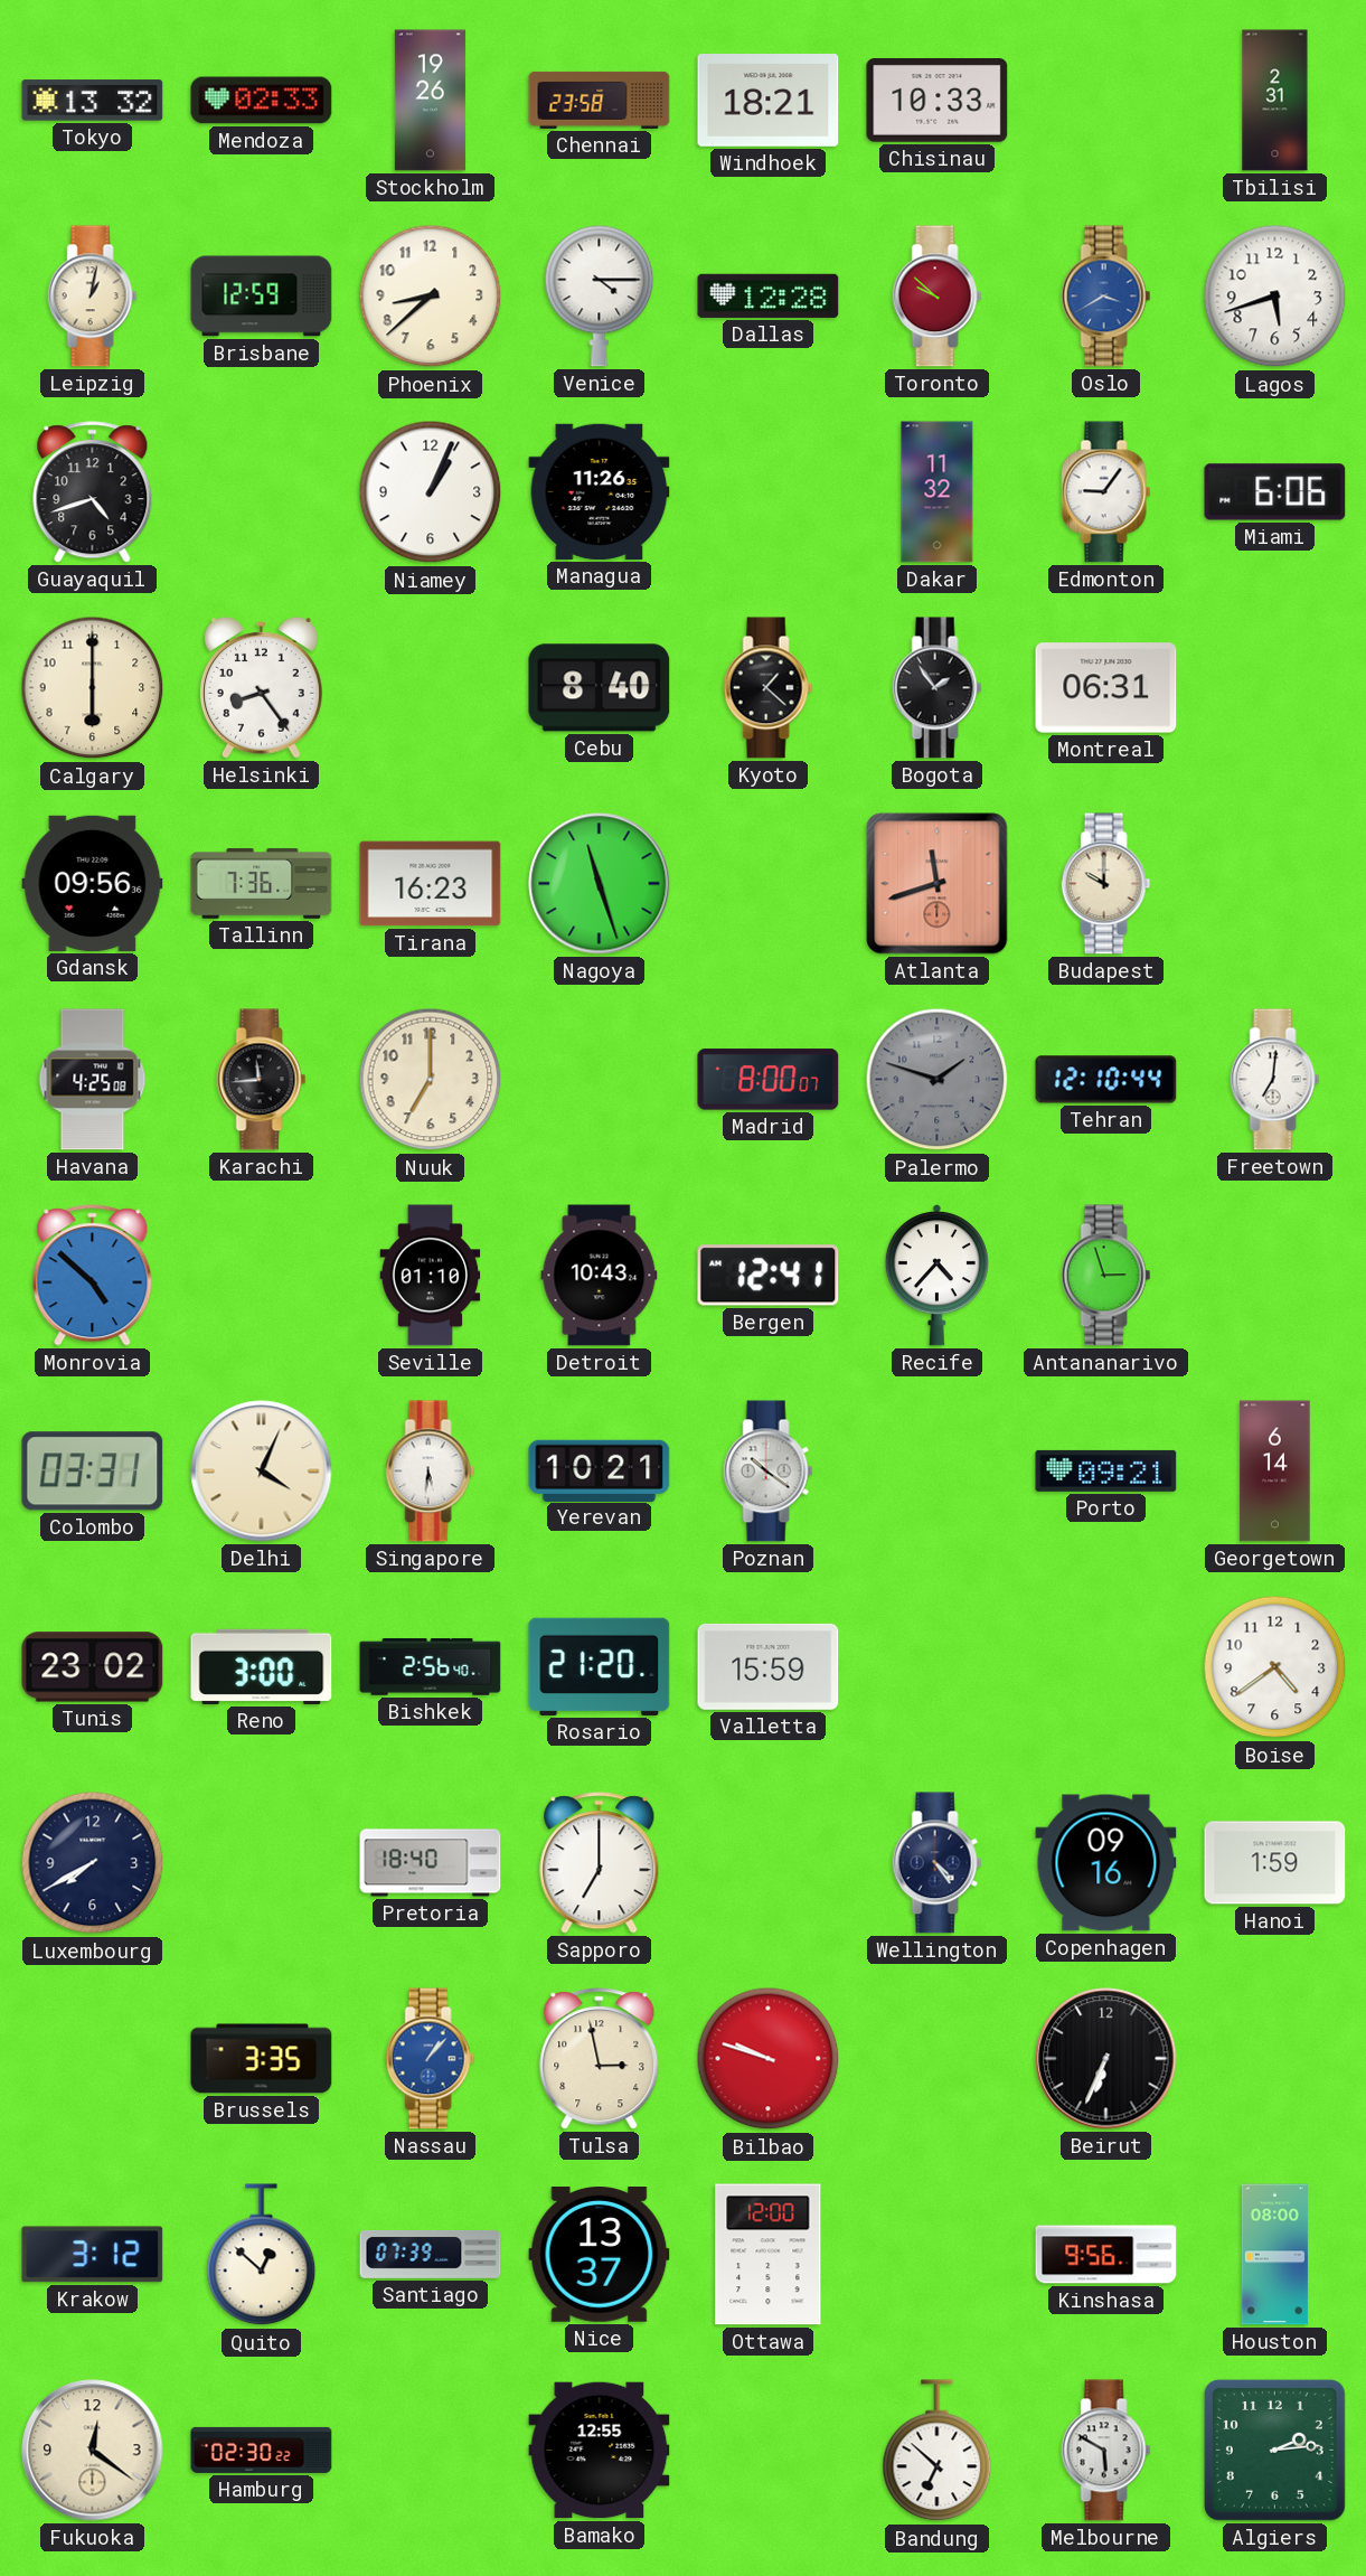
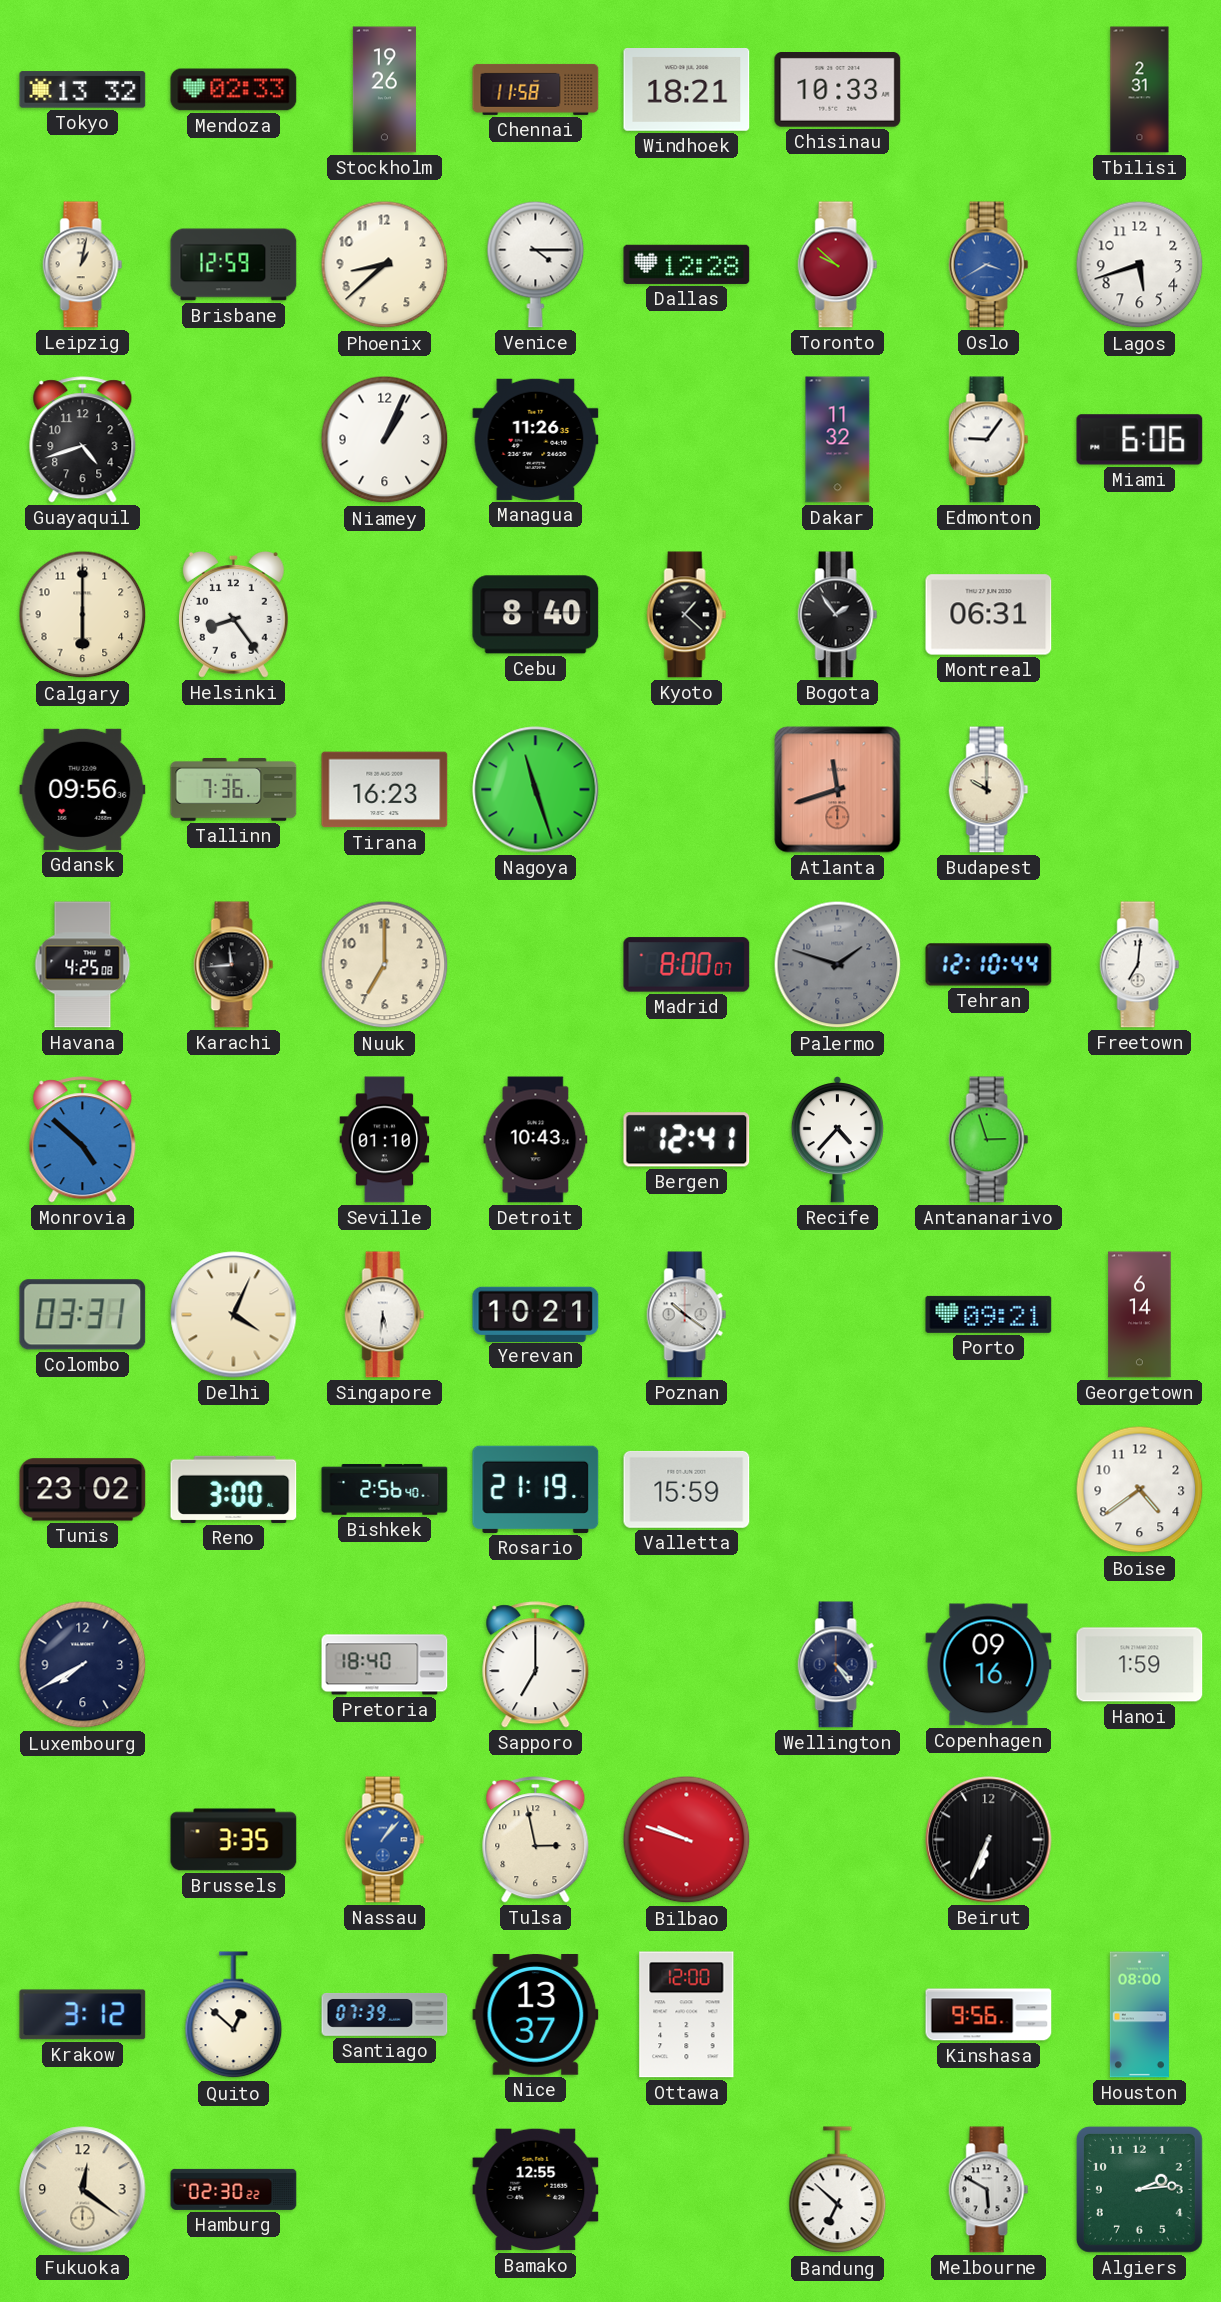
Chennai: 23:58 -> 11:58 (536, 89)
Rosario: 21:20 -> 21:19 (536, 1489)
